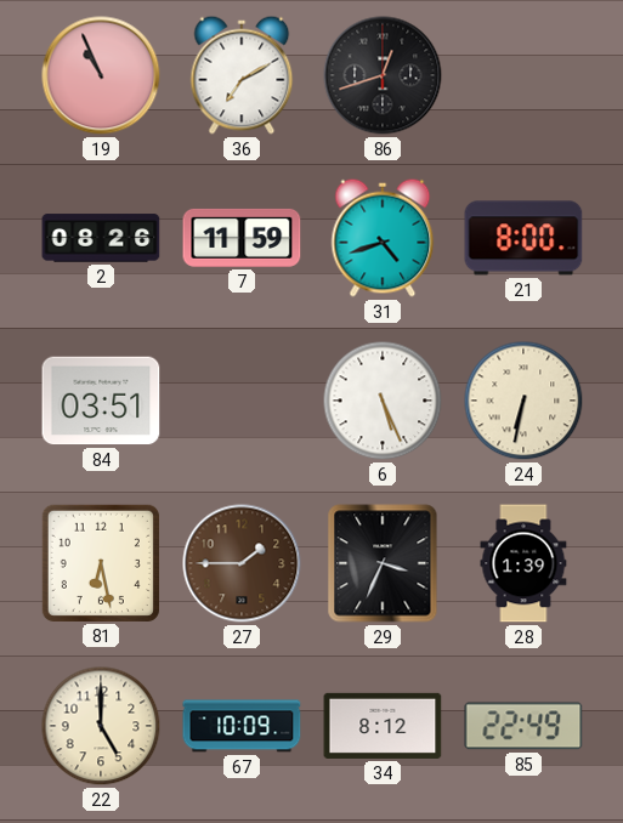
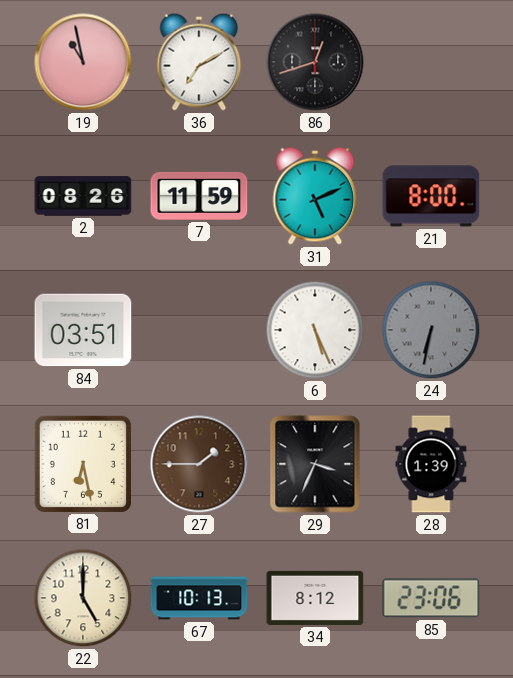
19: 10:56 -> 10:58 (83, 62)
31: 4:42 -> 5:11 (315, 196)
24 dial: cream -> grey (431, 330)
67: 10:09 -> 10:13 (199, 598)
85: 22:49 -> 23:06 (431, 598)
